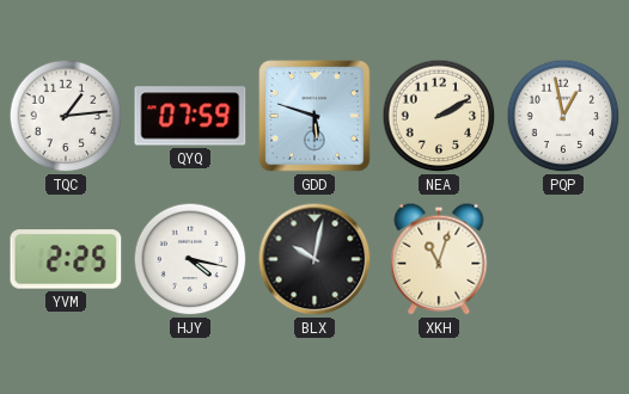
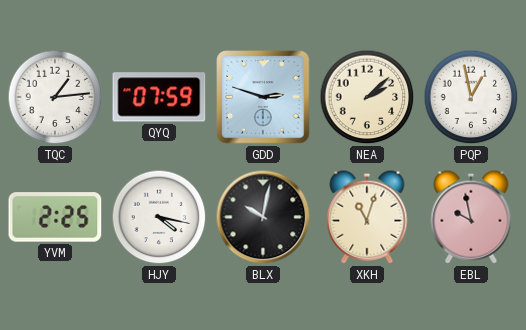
GDD: 5:48 -> 2:48 (263, 97)
NEA: 2:10 -> 2:08 (367, 97)
EBL: none -> 9:58 (471, 217)
